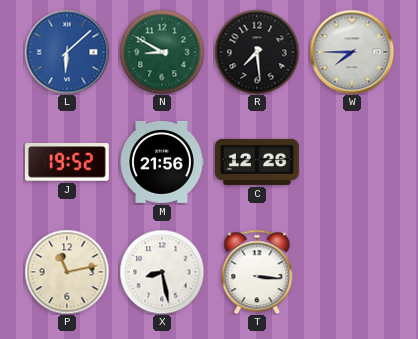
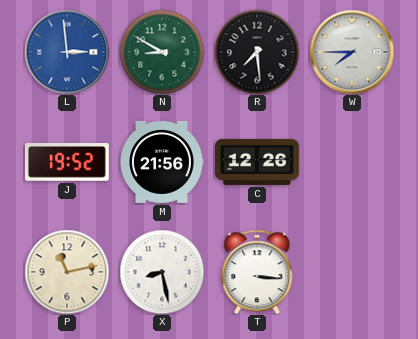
L: 6:08 -> 2:59 (67, 52)
